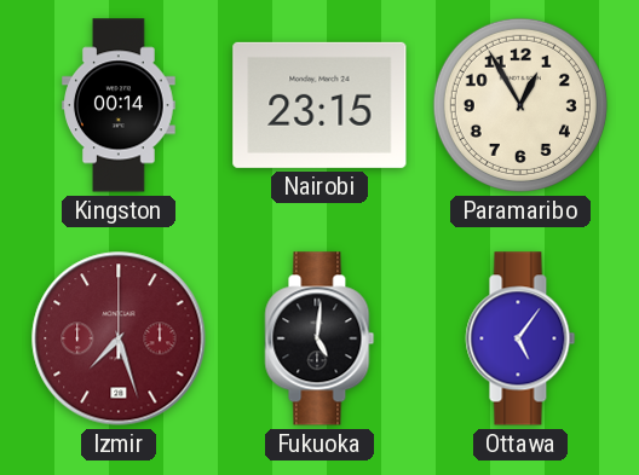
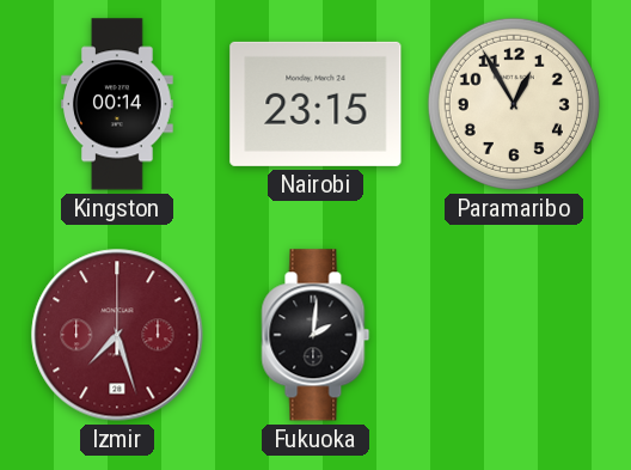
Fukuoka: 5:01 -> 2:01 (315, 335)
Ottawa: 5:06 -> none (520, 338)
